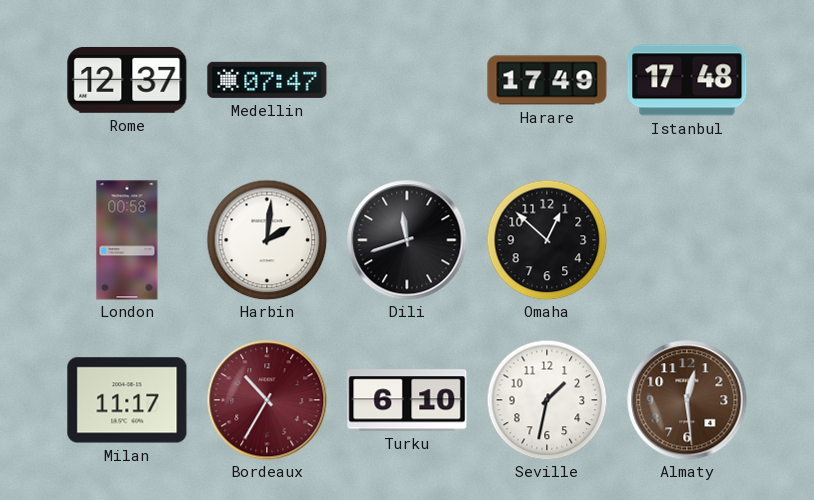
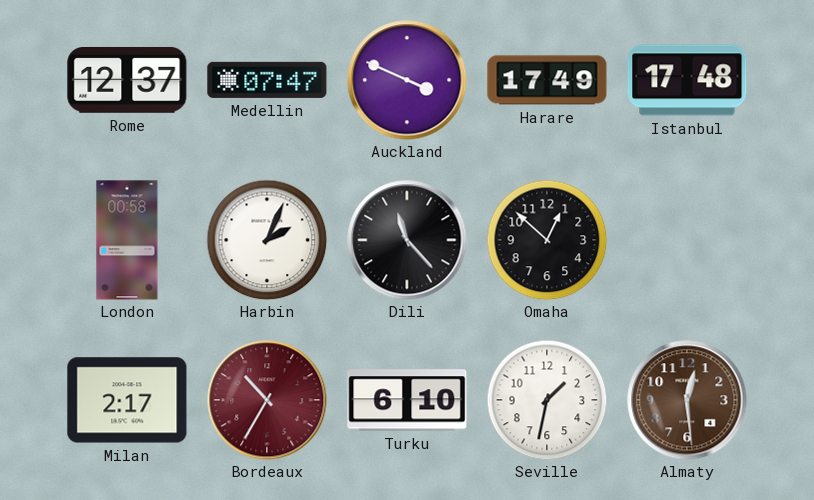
Auckland: none -> 3:49 (407, 80)
Harbin: 2:01 -> 2:04 (267, 240)
Dili: 11:42 -> 11:23 (407, 240)
Milan: 11:17 -> 2:17 (127, 400)
